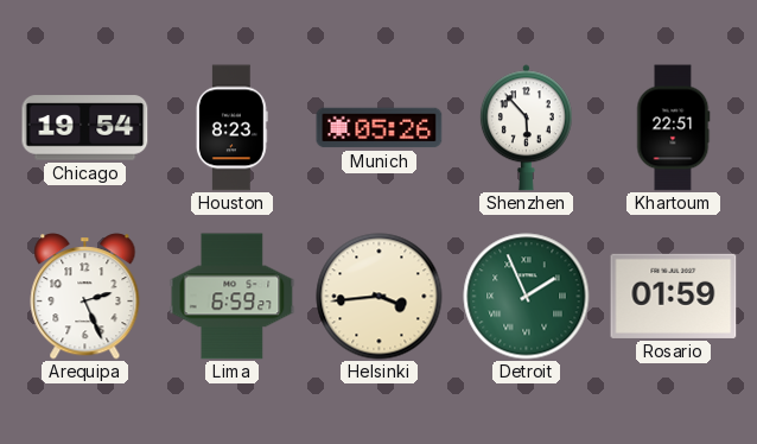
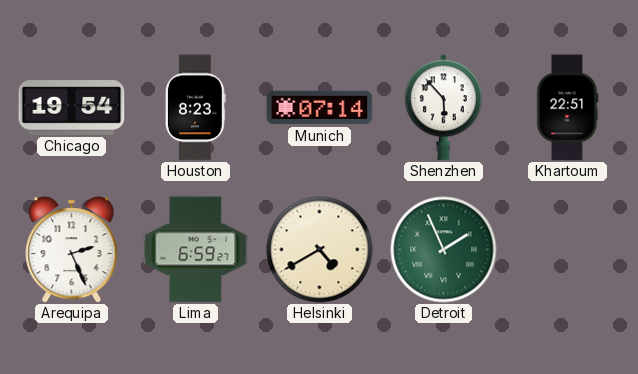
Munich: 05:26 -> 07:14 (320, 108)
Helsinki: 3:44 -> 4:40 (320, 250)
Rosario: 01:59 -> none (674, 296)
